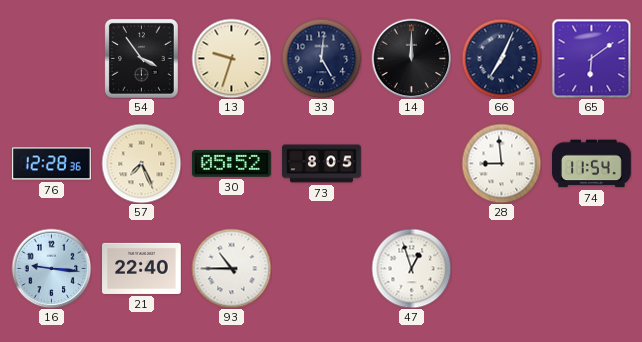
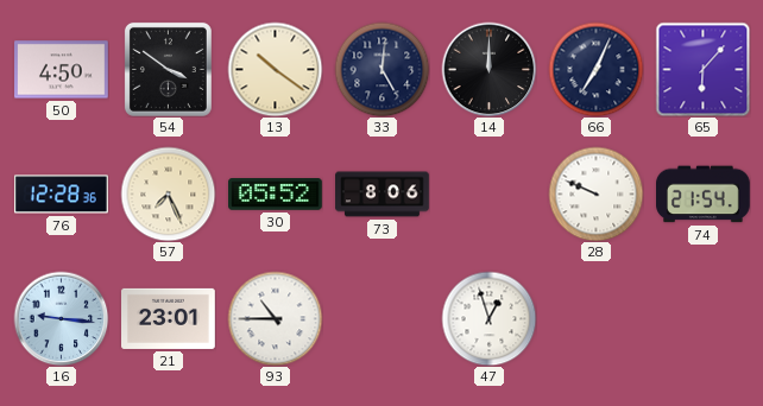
50: none -> 4:50 (62, 70)
54: 3:54 -> 3:51 (168, 69)
13: 9:33 -> 10:21 (275, 69)
65: 6:09 -> 6:07 (702, 69)
73: 8:05 -> 8:06 (383, 195)
28: 8:59 -> 9:49 (595, 194)
74: 11:54 -> 21:54 (704, 195)
21: 22:40 -> 23:01 (169, 318)
